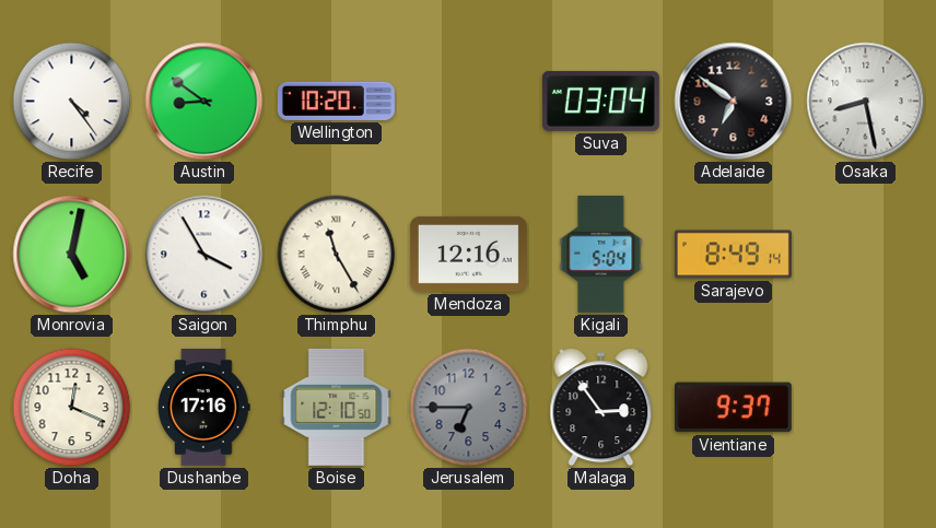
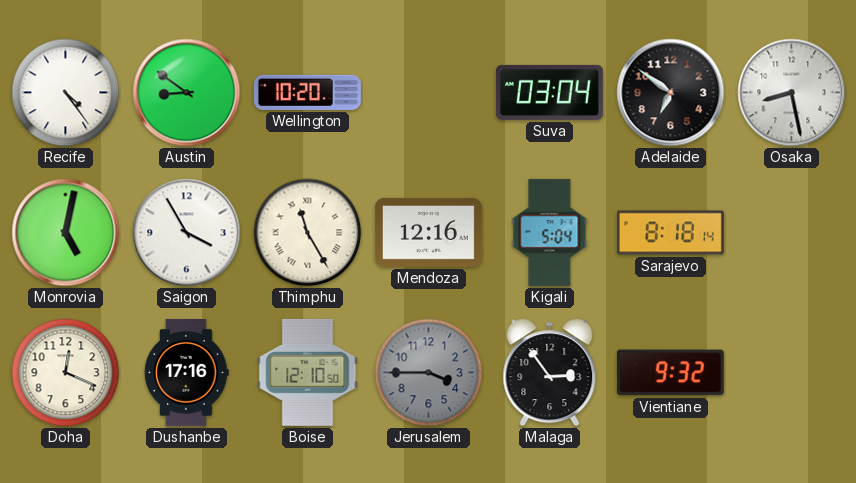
Sarajevo: 8:49 -> 8:18 (670, 233)
Jerusalem: 6:45 -> 3:45 (429, 373)
Vientiane: 9:37 -> 9:32 (670, 373)
